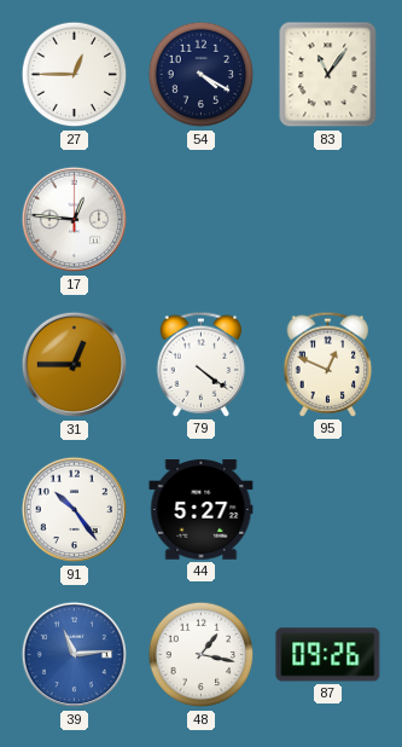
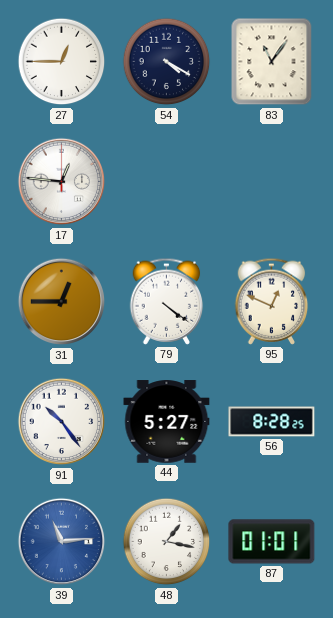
56: none -> 8:28 (272, 422)
87: 09:26 -> 01:01 (272, 542)
